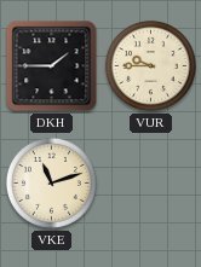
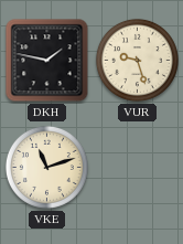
DKH: 1:45 -> 1:47 (47, 61)
VUR: 9:45 -> 9:27 (137, 60)
